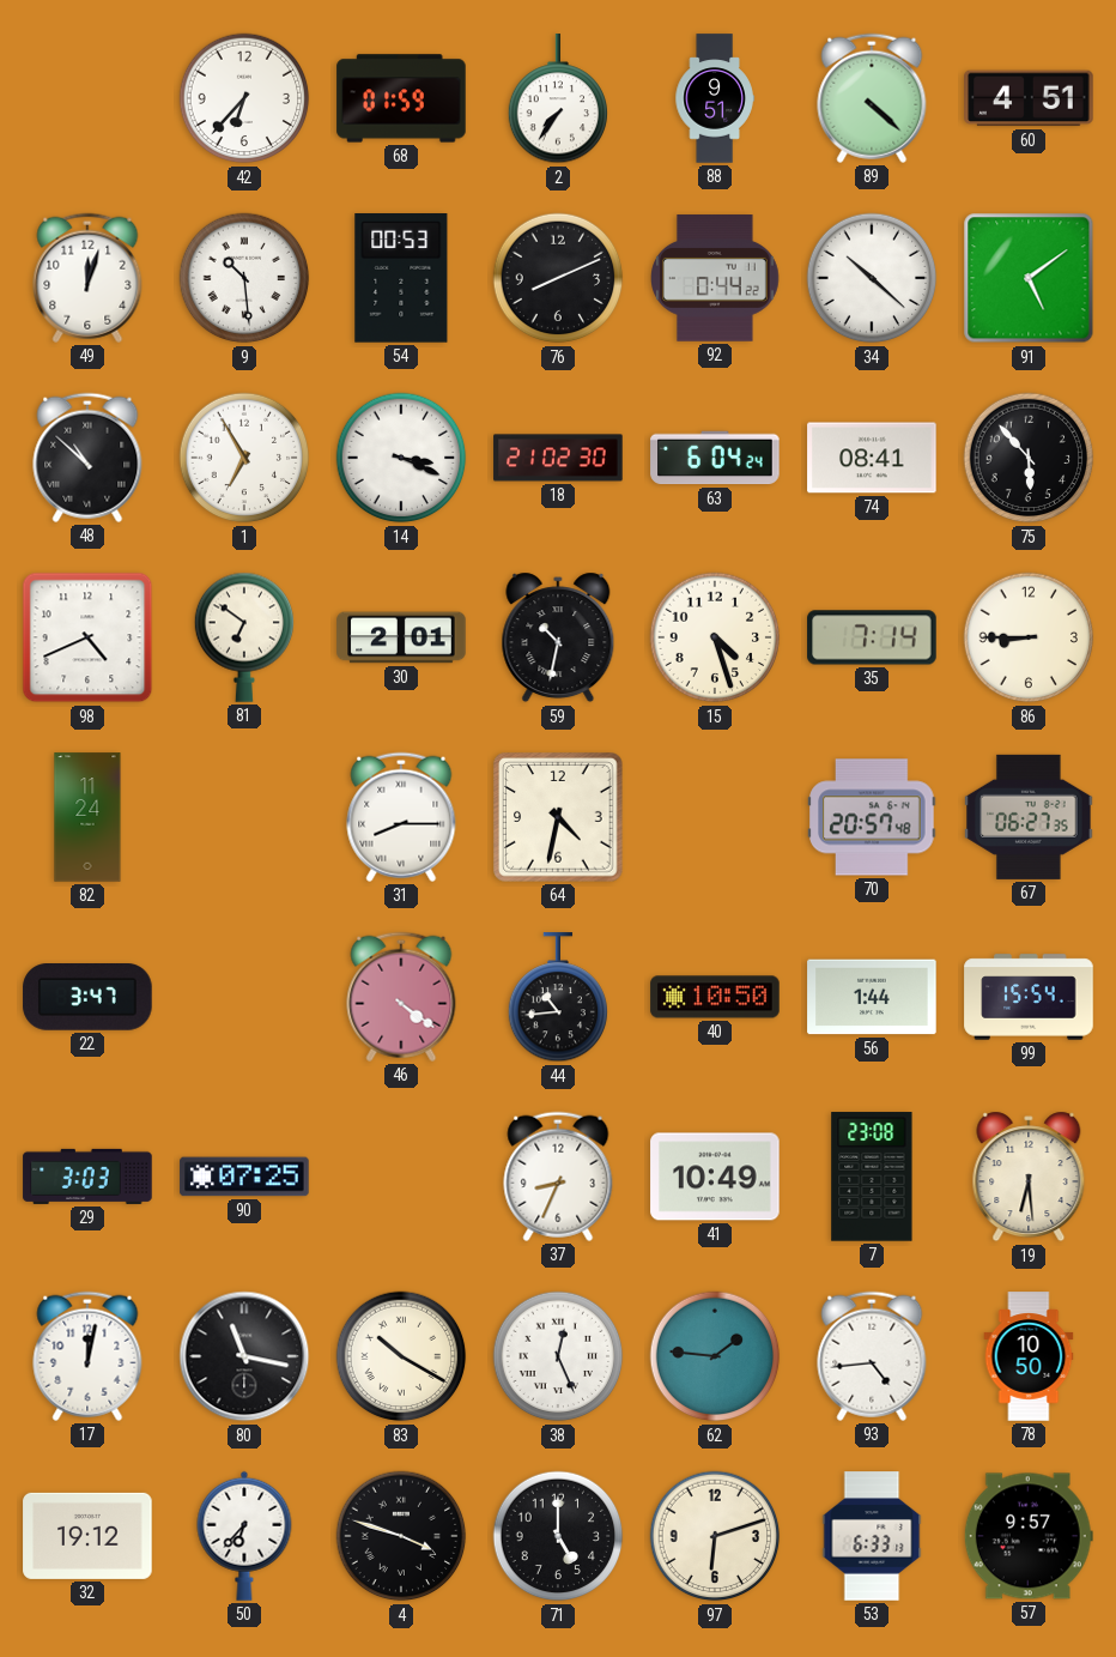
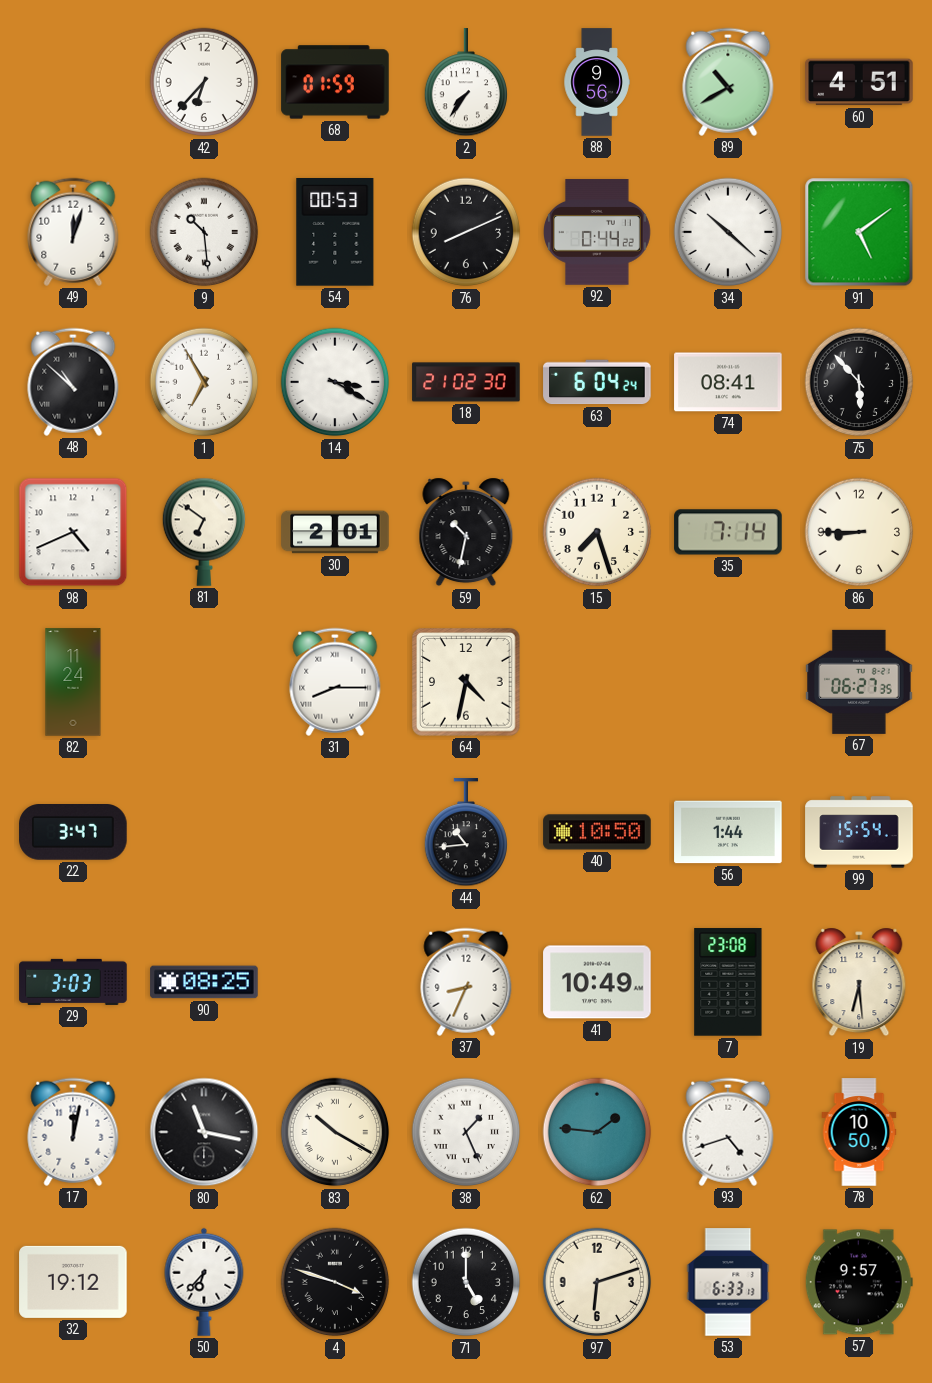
88: 9:51 -> 9:56 (597, 82)
89: 4:22 -> 10:40 (728, 82)
14: 3:19 -> 3:20 (335, 382)
15: 4:27 -> 7:27 (597, 532)
70: 20:57 -> none (872, 817)
46: 4:21 -> none (401, 997)
90: 07:25 -> 08:25 (204, 982)
38: 12:26 -> 1:26 (466, 1132)
93: 4:44 -> 4:42 (728, 1132)
